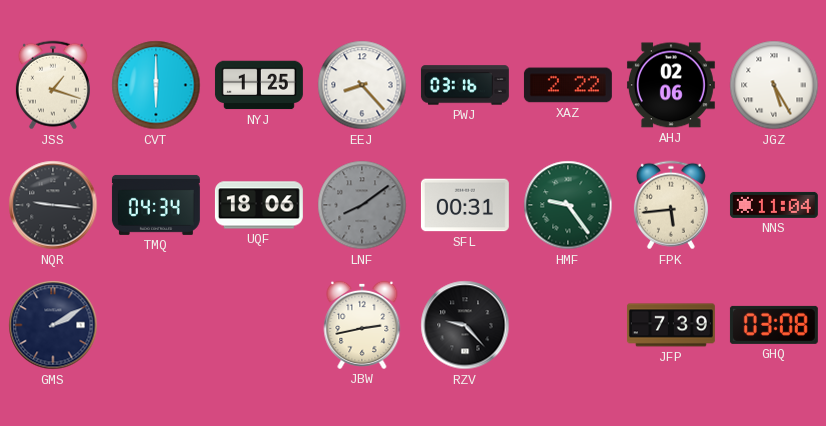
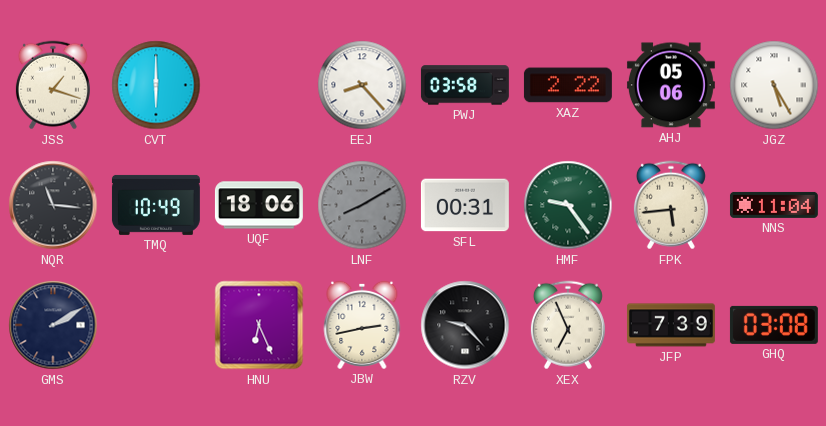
NYJ: 1:25 -> none (259, 85)
PWJ: 03:16 -> 03:58 (465, 85)
AHJ: 02:06 -> 05:06 (671, 85)
NQR: 9:16 -> 11:16 (53, 205)
TMQ: 04:34 -> 10:49 (156, 205)
LNF: 8:09 -> 8:10 (362, 205)
HNU: none -> 6:26 (259, 325)
XEX: none -> 6:56 (568, 325)
